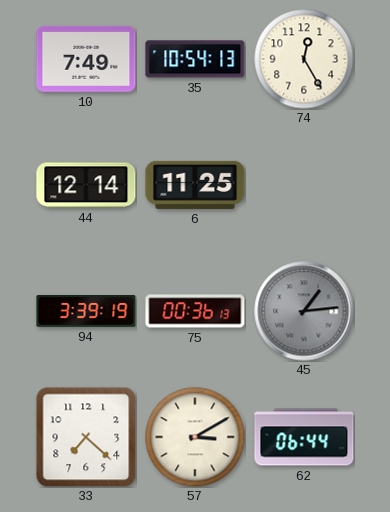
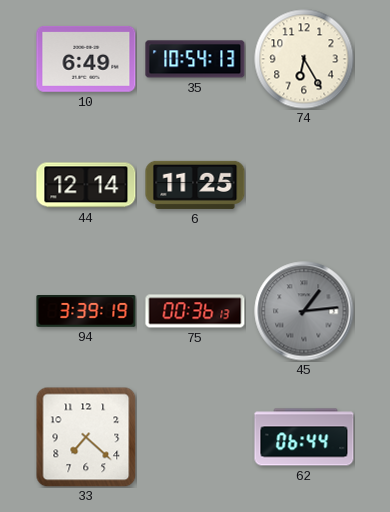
10: 7:49 -> 6:49 (86, 59)
74: 12:25 -> 6:25 (304, 59)
57: 3:10 -> none (195, 437)
